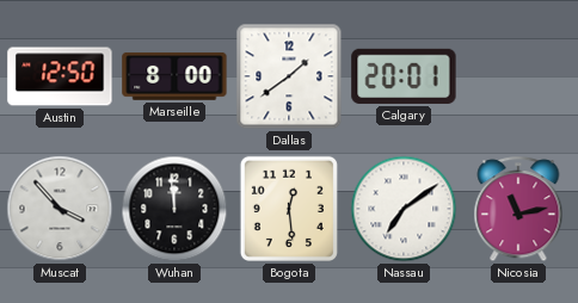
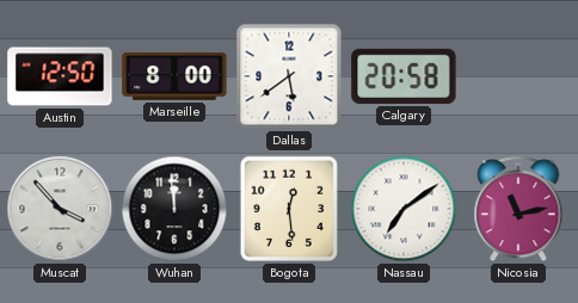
Dallas: 1:39 -> 5:39 (289, 76)
Calgary: 20:01 -> 20:58 (404, 76)
